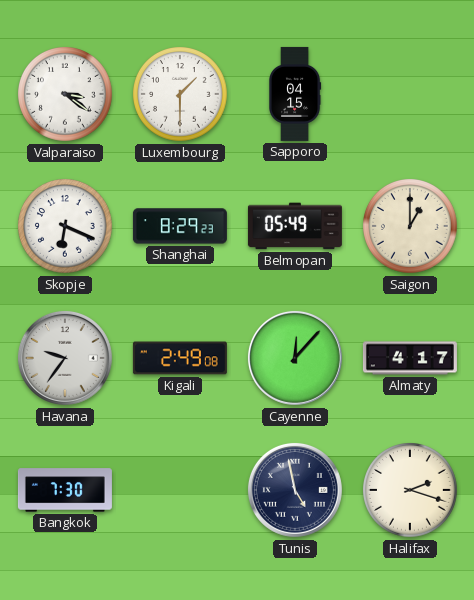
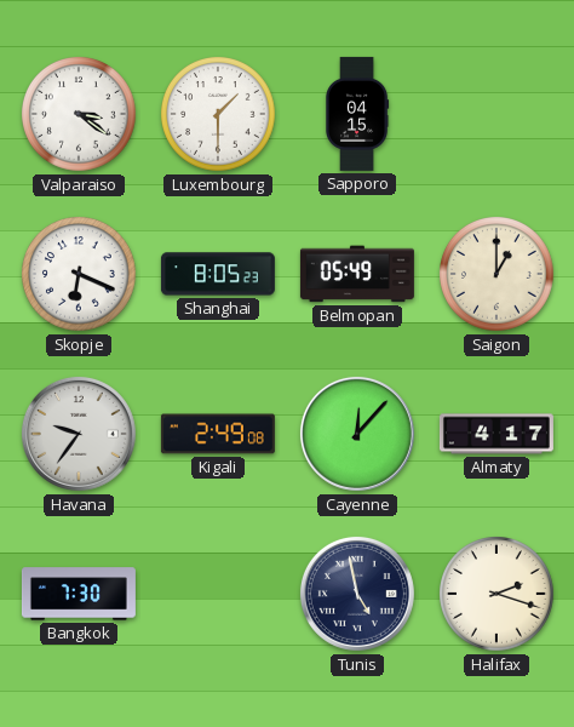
Shanghai: 8:29 -> 8:05 (218, 274)
